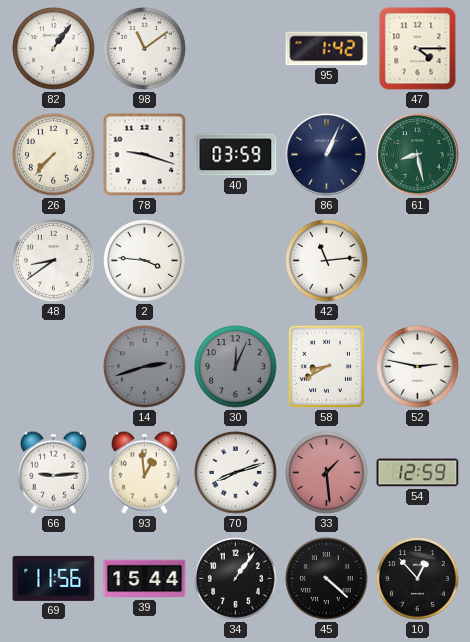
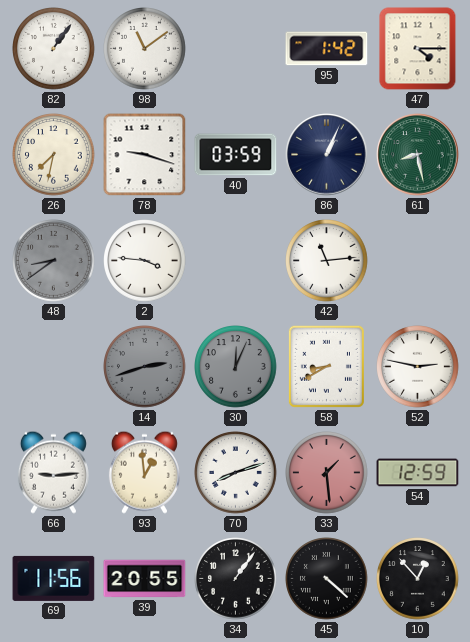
26: 7:37 -> 7:32 (54, 155)
48 dial: white -> grey (54, 261)
39: 15:44 -> 20:55 (145, 579)
